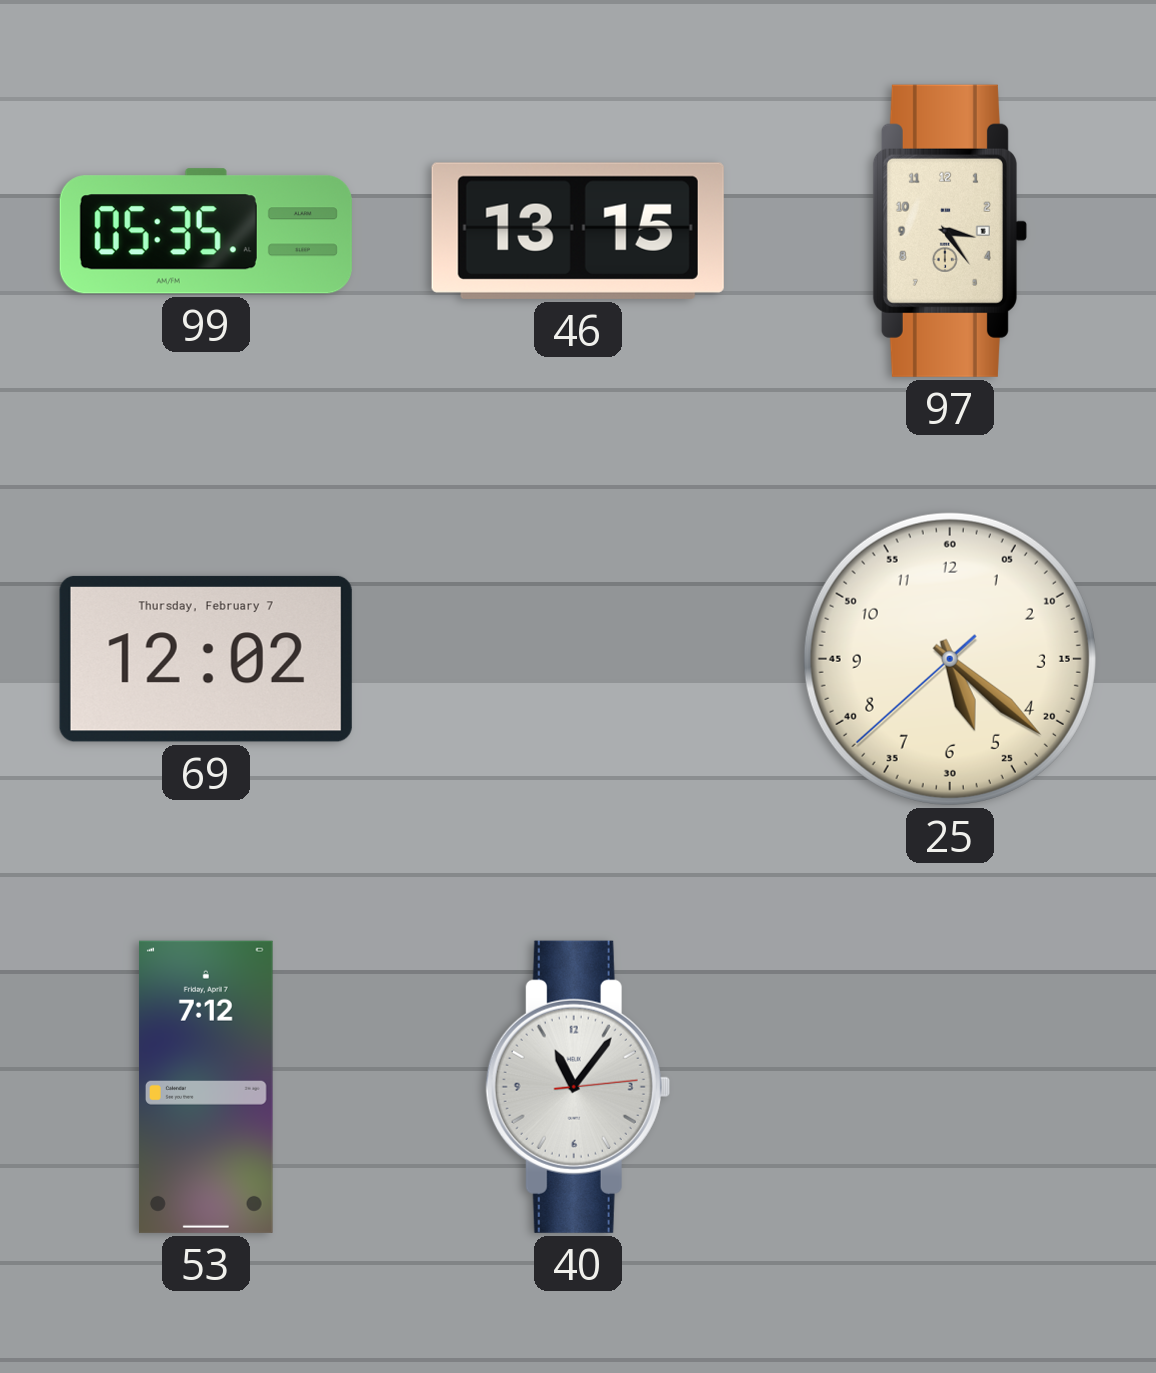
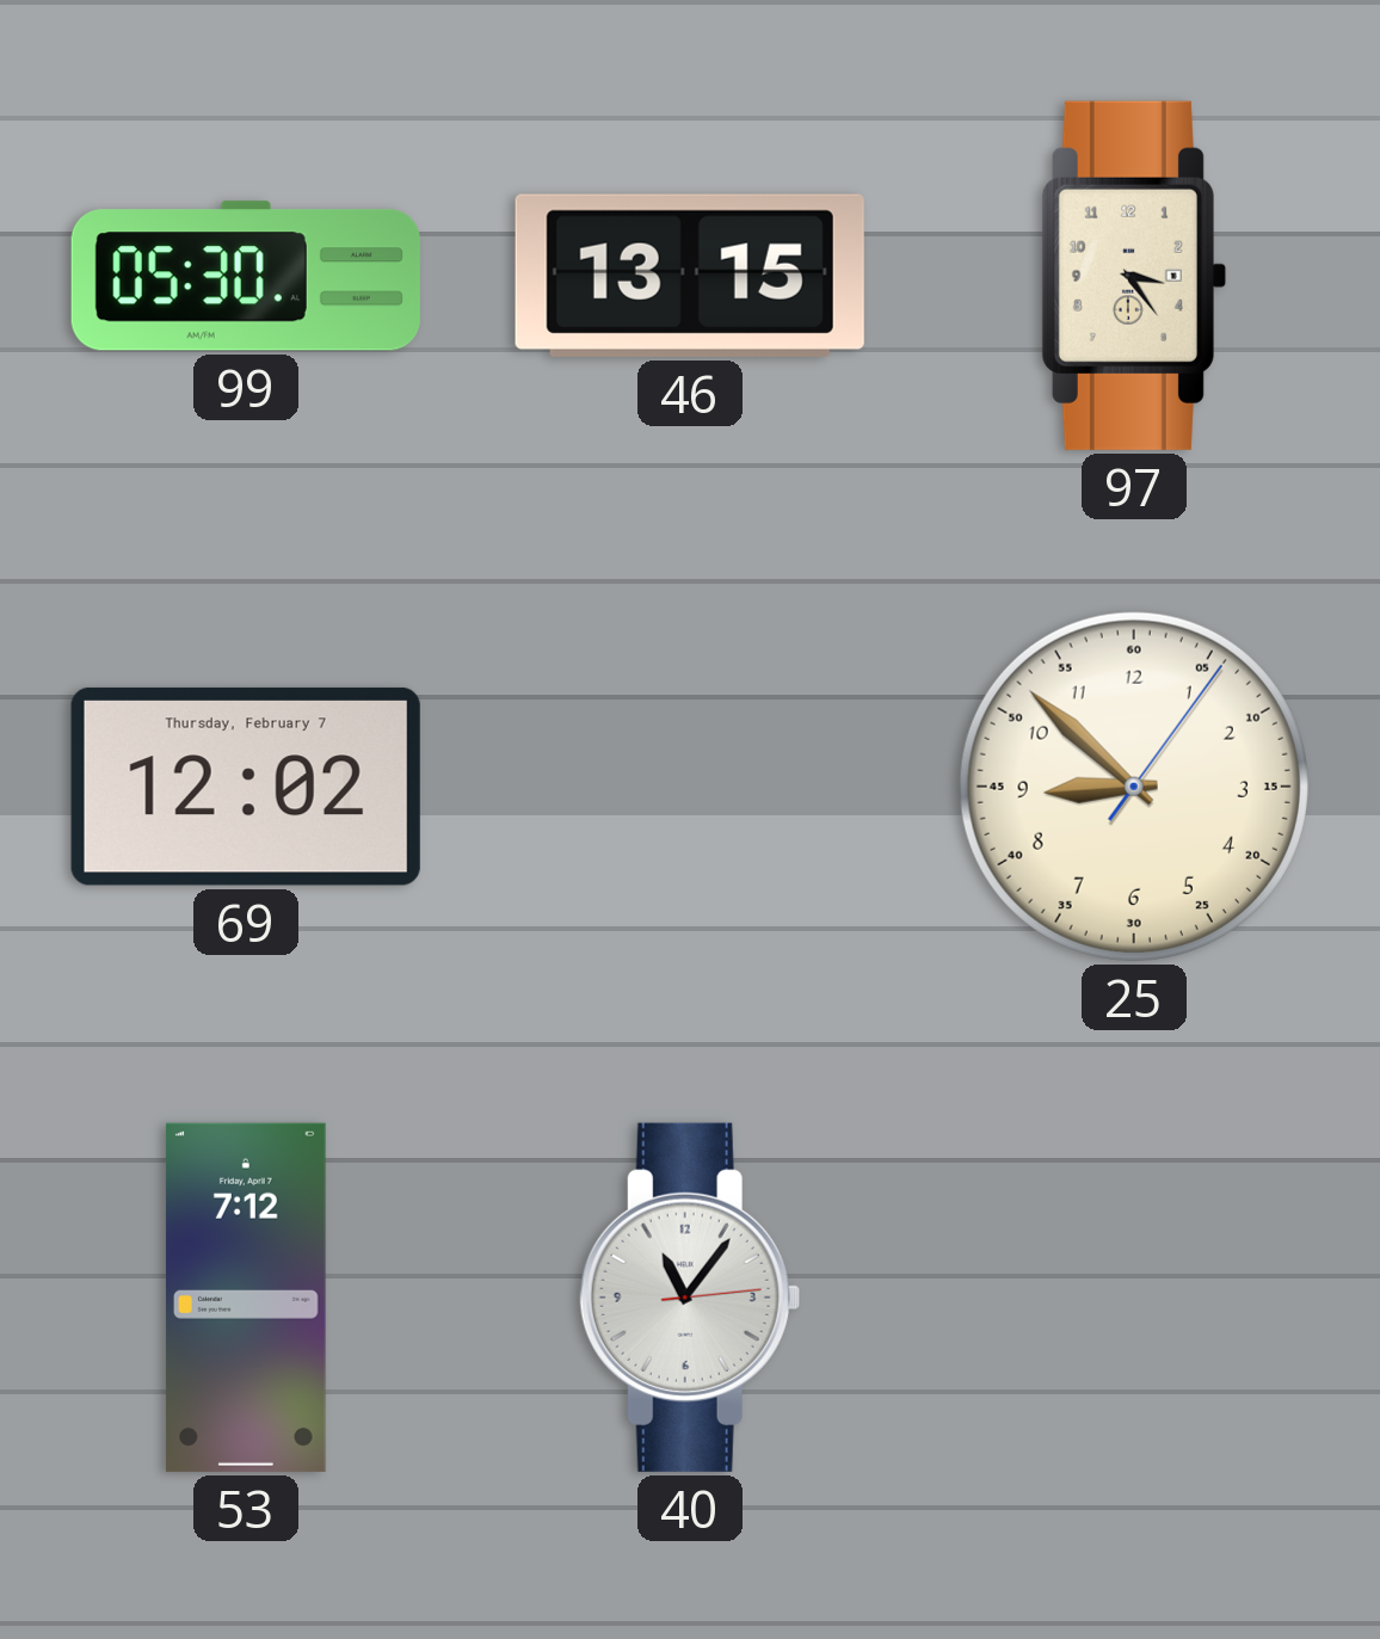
99: 05:35 -> 05:30 (246, 276)
25: 5:21 -> 8:52 (1134, 787)
